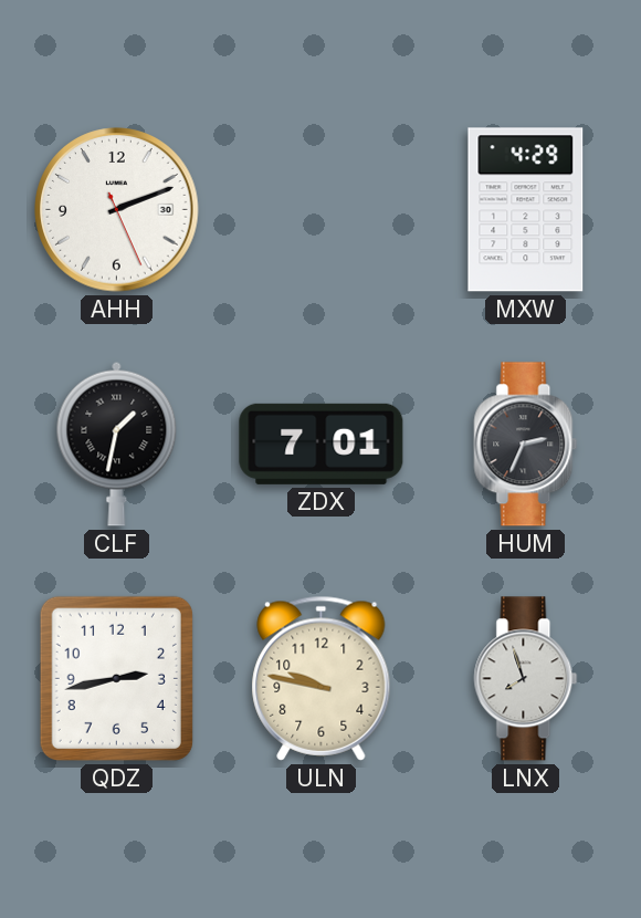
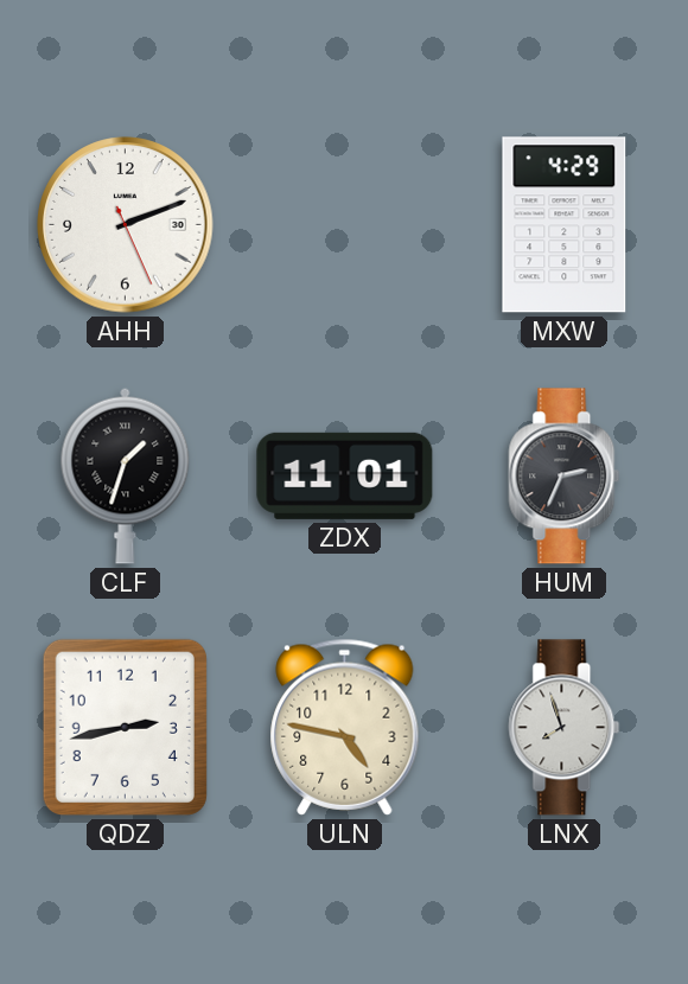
CLF: 1:32 -> 1:33 (126, 475)
ZDX: 7:01 -> 11:01 (345, 475)
ULN: 9:47 -> 4:47 (345, 727)
